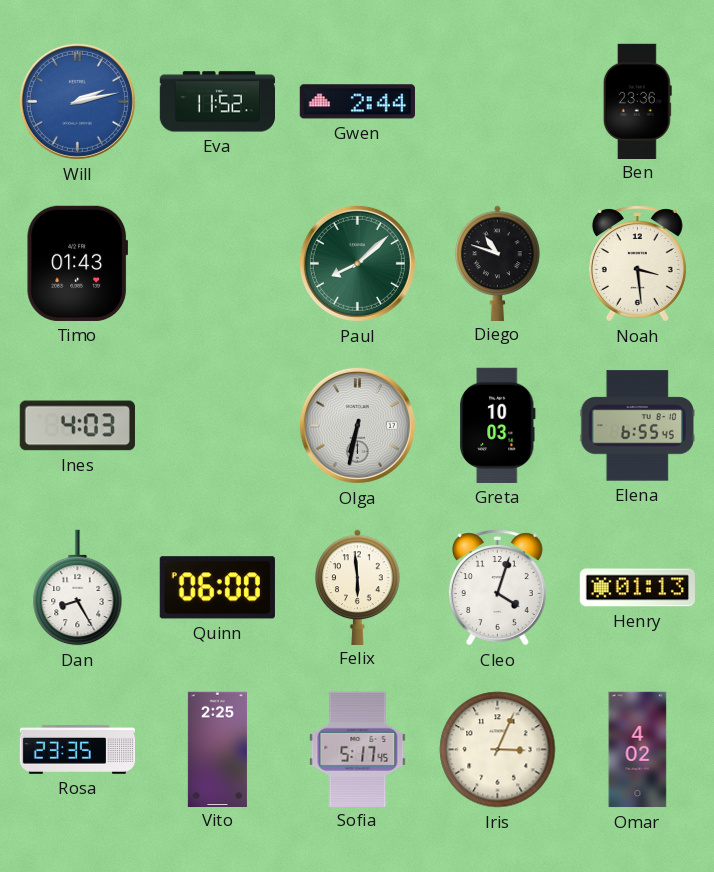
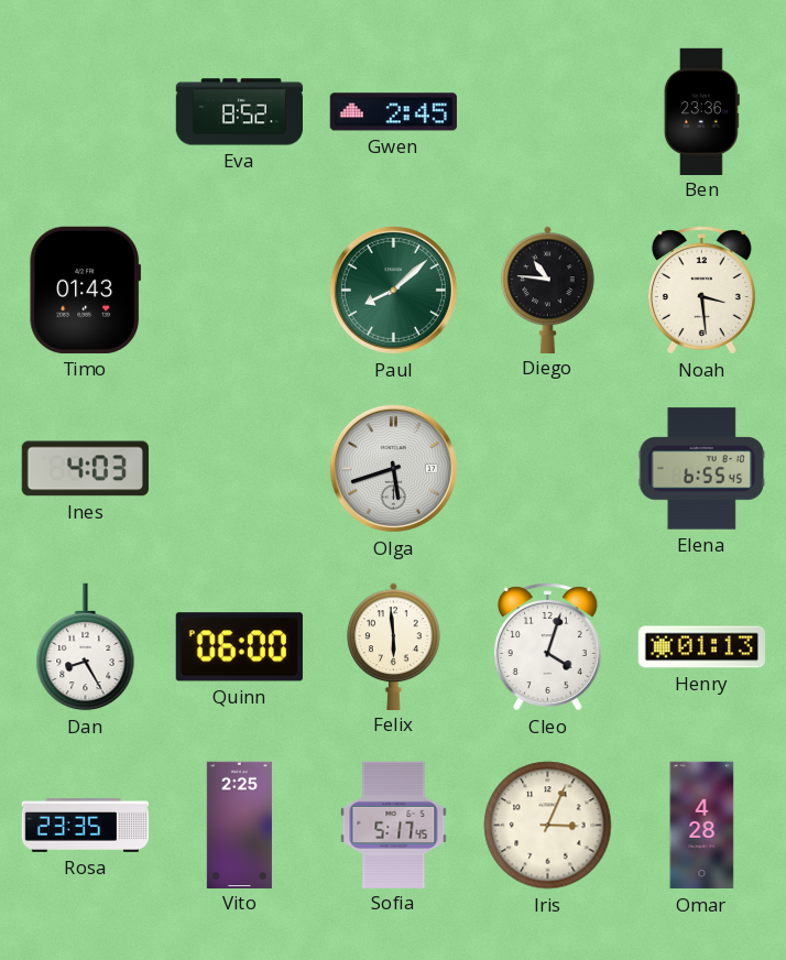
Will: 2:13 -> none (77, 101)
Eva: 11:52 -> 8:52 (239, 112)
Gwen: 2:44 -> 2:45 (393, 112)
Diego: 10:48 -> 10:46 (548, 290)
Olga: 6:32 -> 5:42 (393, 468)
Greta: 10:03 -> none (498, 425)
Omar: 4:02 -> 4:28 (702, 826)
